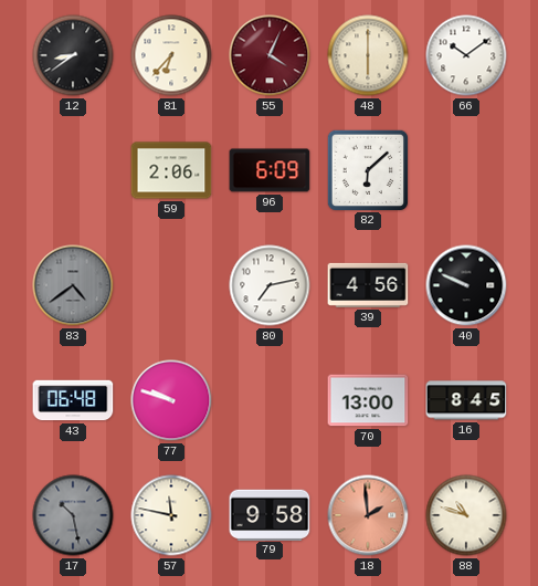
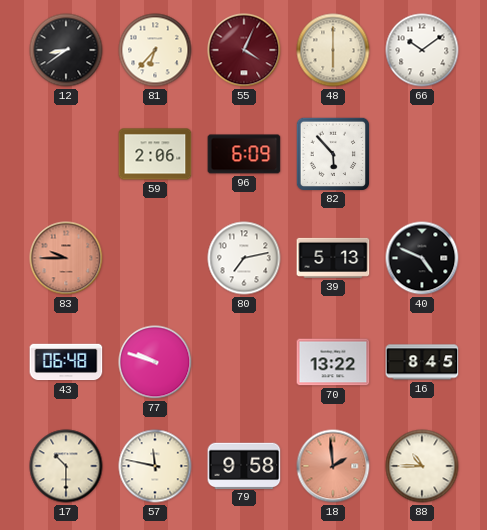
82: 6:08 -> 5:53 (332, 153)
83: 4:39 -> 9:45 (66, 258)
83 dial: grey -> salmon (66, 258)
39: 4:56 -> 5:13 (333, 258)
40: 9:49 -> 4:49 (422, 258)
70: 13:00 -> 13:22 (333, 362)
17: 10:28 -> 10:30 (66, 466)
17 dial: grey -> cream (66, 466)
88: 10:48 -> 10:45 (422, 466)
